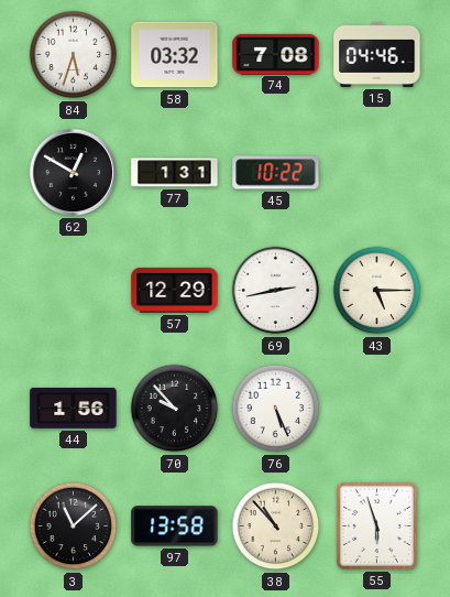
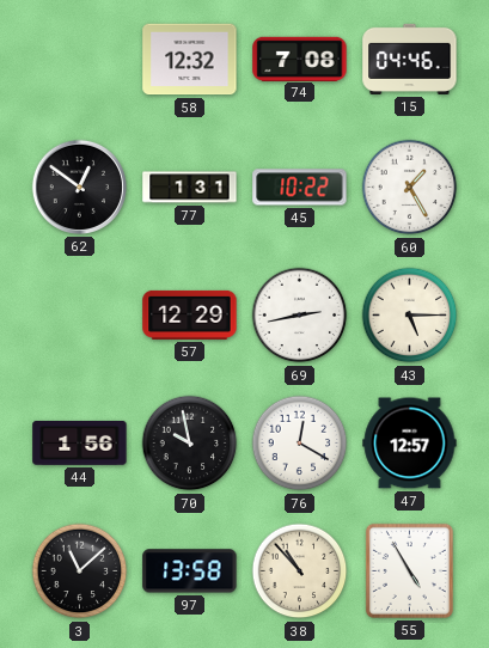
84: 5:33 -> none (74, 55)
58: 03:32 -> 12:32 (190, 60)
62: 12:50 -> 12:51 (79, 187)
60: none -> 1:25 (410, 188)
70: 9:53 -> 9:58 (190, 444)
76: 5:26 -> 12:20 (300, 444)
47: none -> 12:57 (410, 444)
55: 5:57 -> 4:55 (409, 570)
